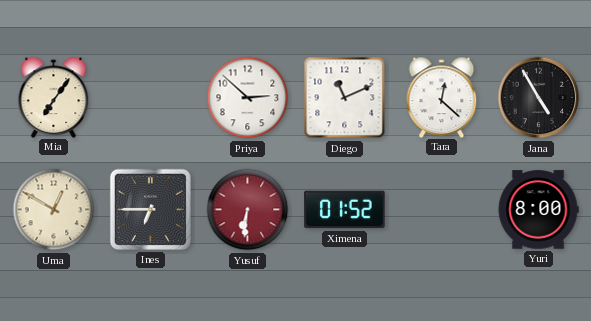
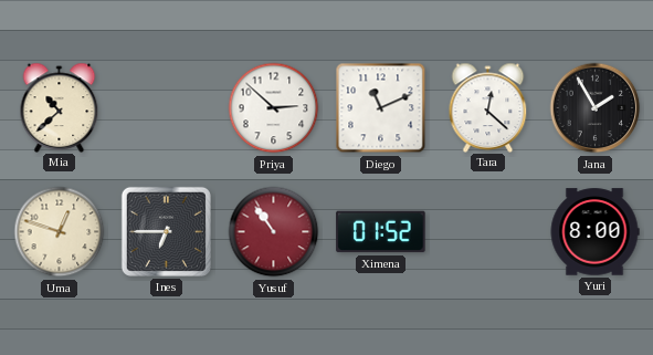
Mia: 7:06 -> 10:38 (60, 107)
Jana: 4:55 -> 1:55 (596, 108)
Uma: 12:50 -> 12:48 (60, 232)
Yusuf: 6:31 -> 10:54 (274, 232)
